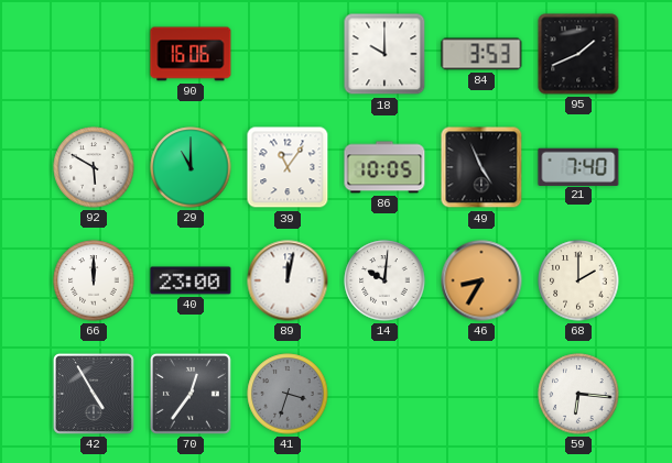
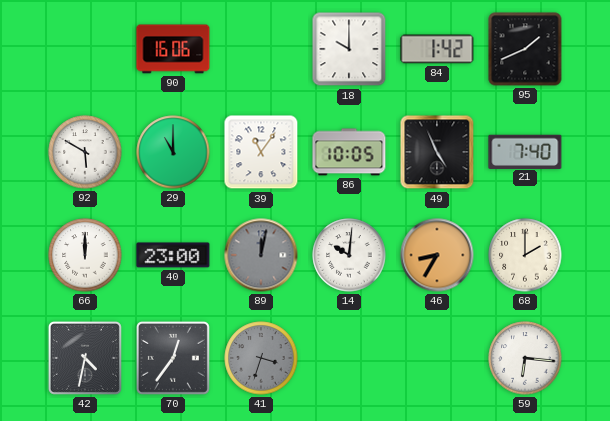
84: 3:53 -> 1:42 (437, 49)
89 dial: white -> grey (261, 255)
42: 4:55 -> 4:32 (85, 358)
